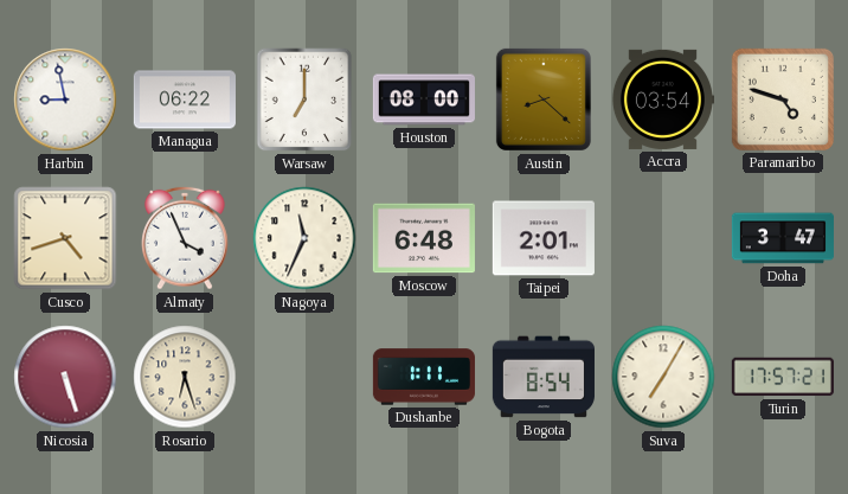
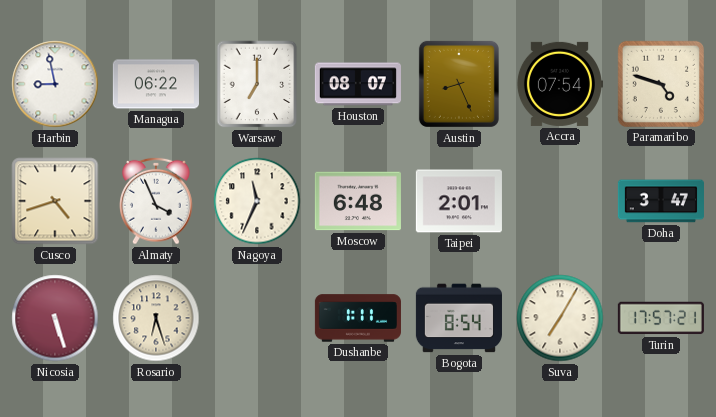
Houston: 08:00 -> 08:07 (358, 84)
Austin: 8:22 -> 8:26 (459, 84)
Accra: 03:54 -> 07:54 (559, 84)
